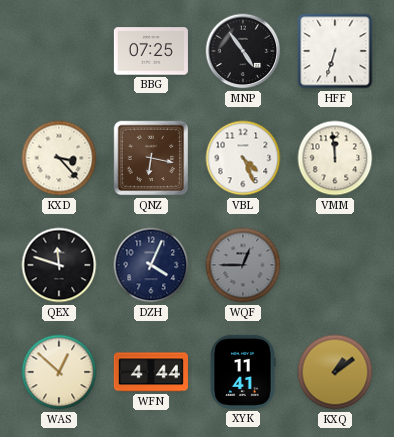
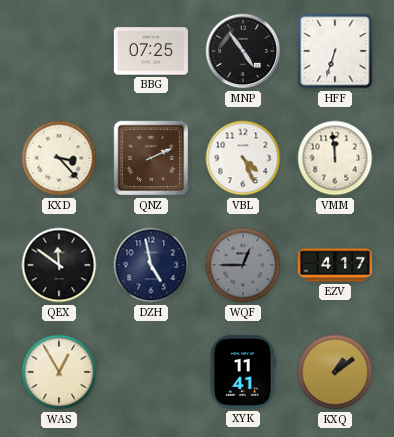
QNZ: 6:17 -> 2:11 (151, 158)
QEX: 11:48 -> 11:51 (59, 265)
DZH: 4:04 -> 4:58 (151, 265)
EZV: none -> 4:17 (335, 265)
WAS: 12:52 -> 12:55 (59, 372)
WFN: 4:44 -> none (151, 372)
